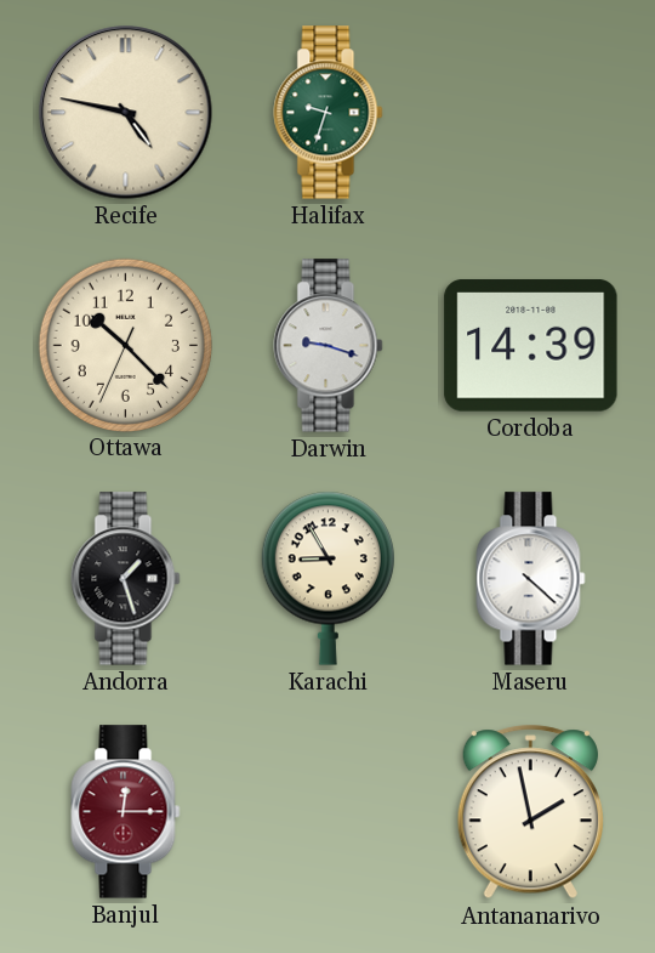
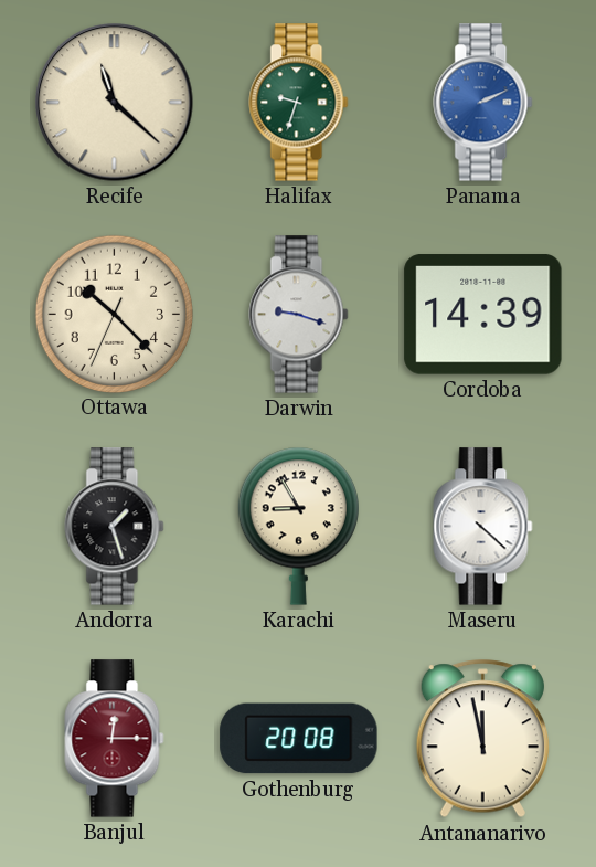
Recife: 4:47 -> 11:22 (115, 103)
Panama: none -> 2:11 (483, 103)
Gothenburg: none -> 20:08 (299, 739)
Antananarivo: 1:58 -> 11:58 (482, 739)
